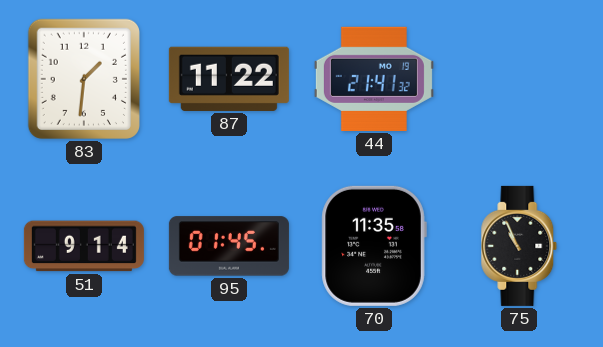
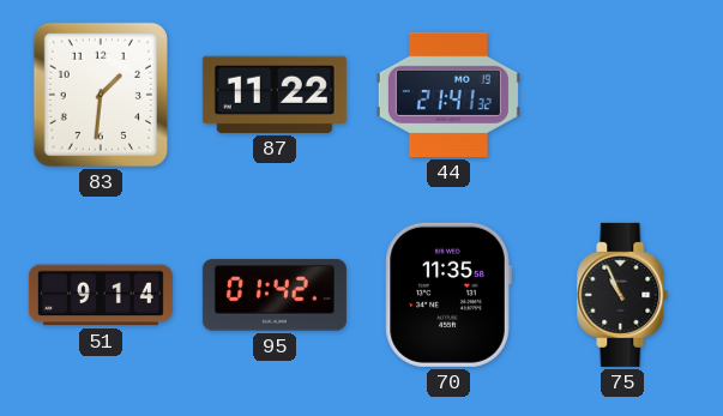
95: 01:45 -> 01:42 (275, 295)
